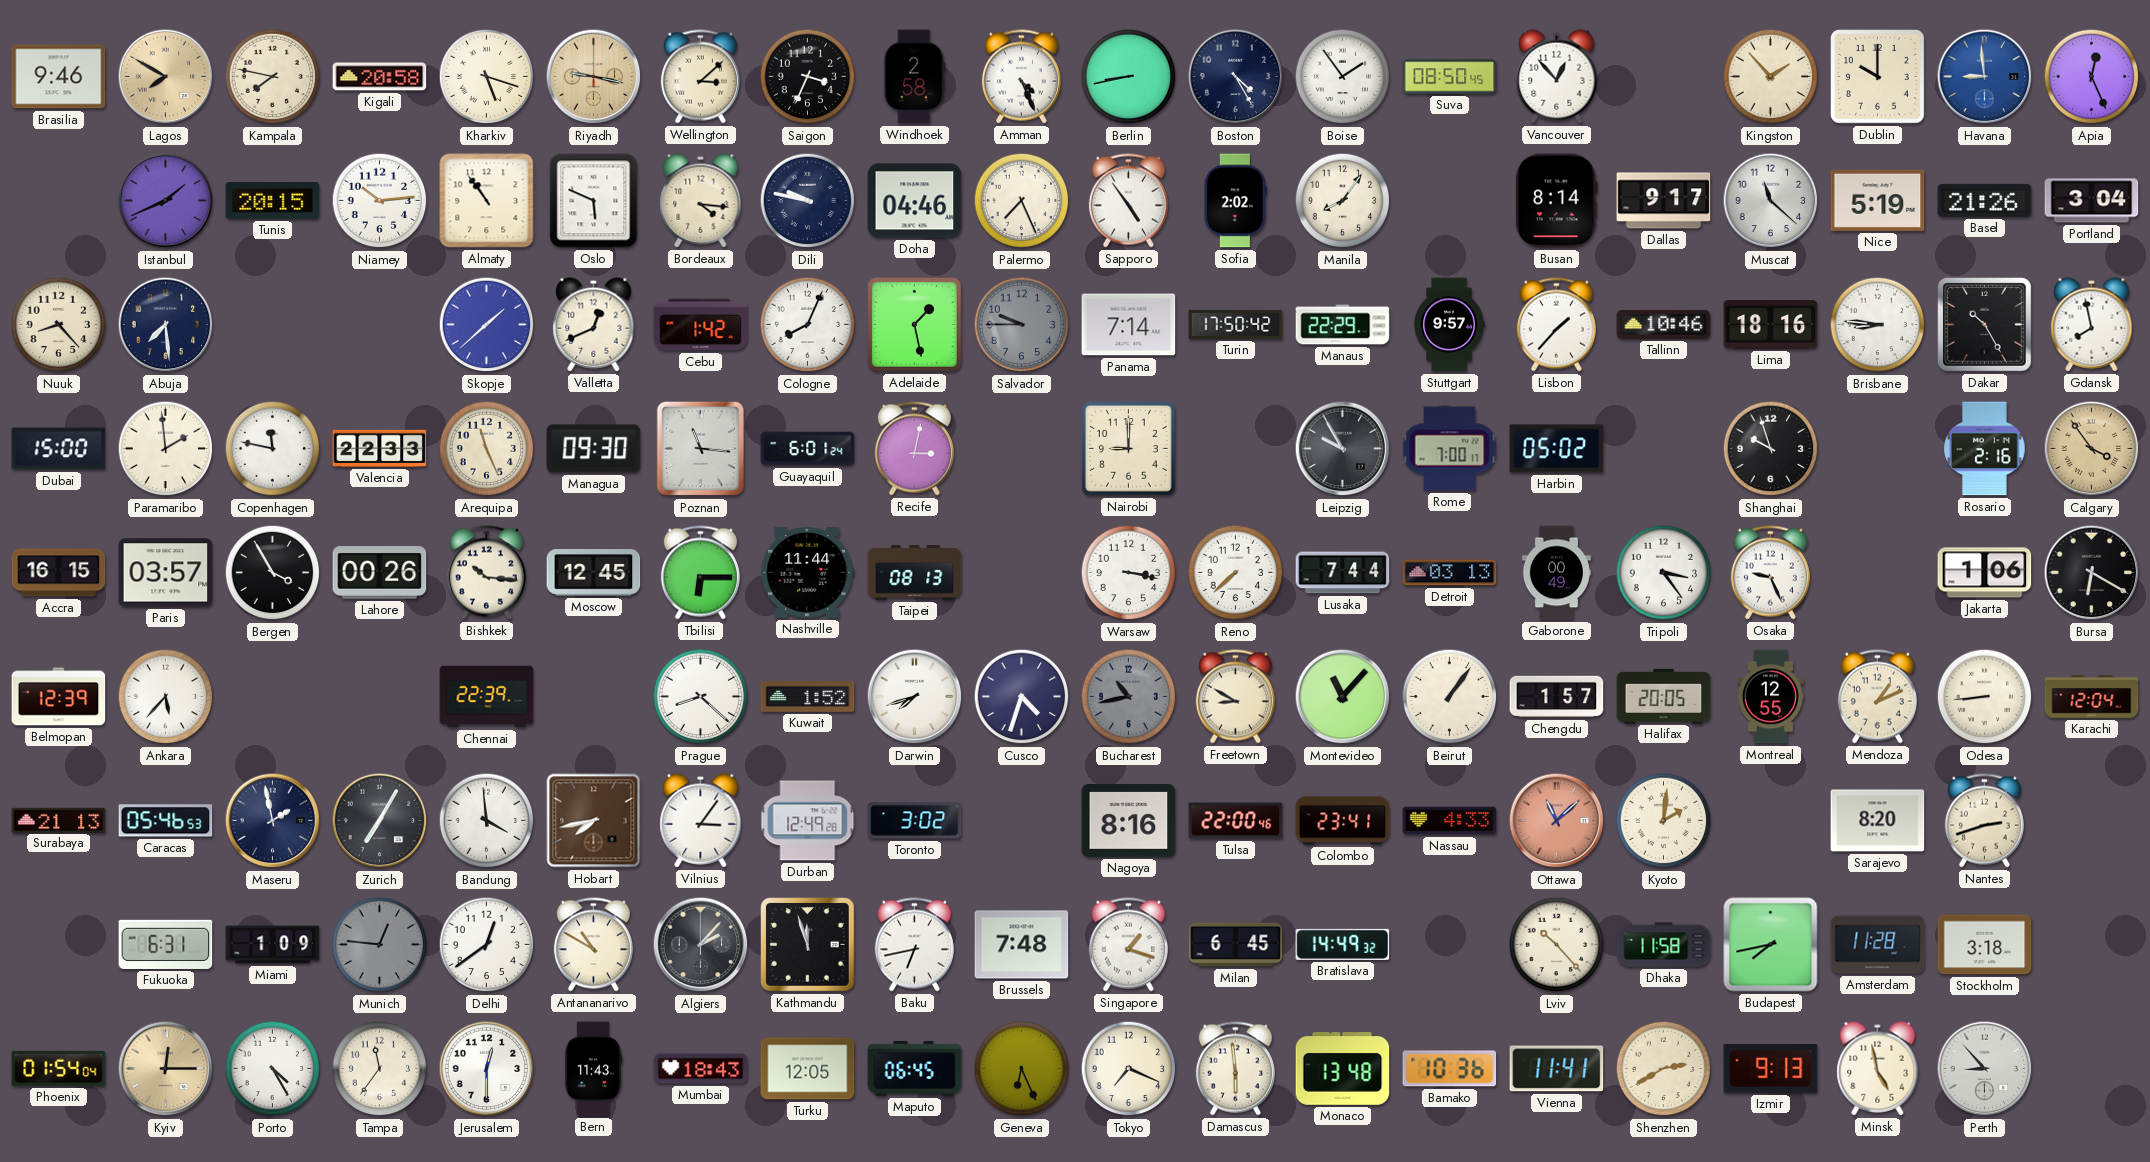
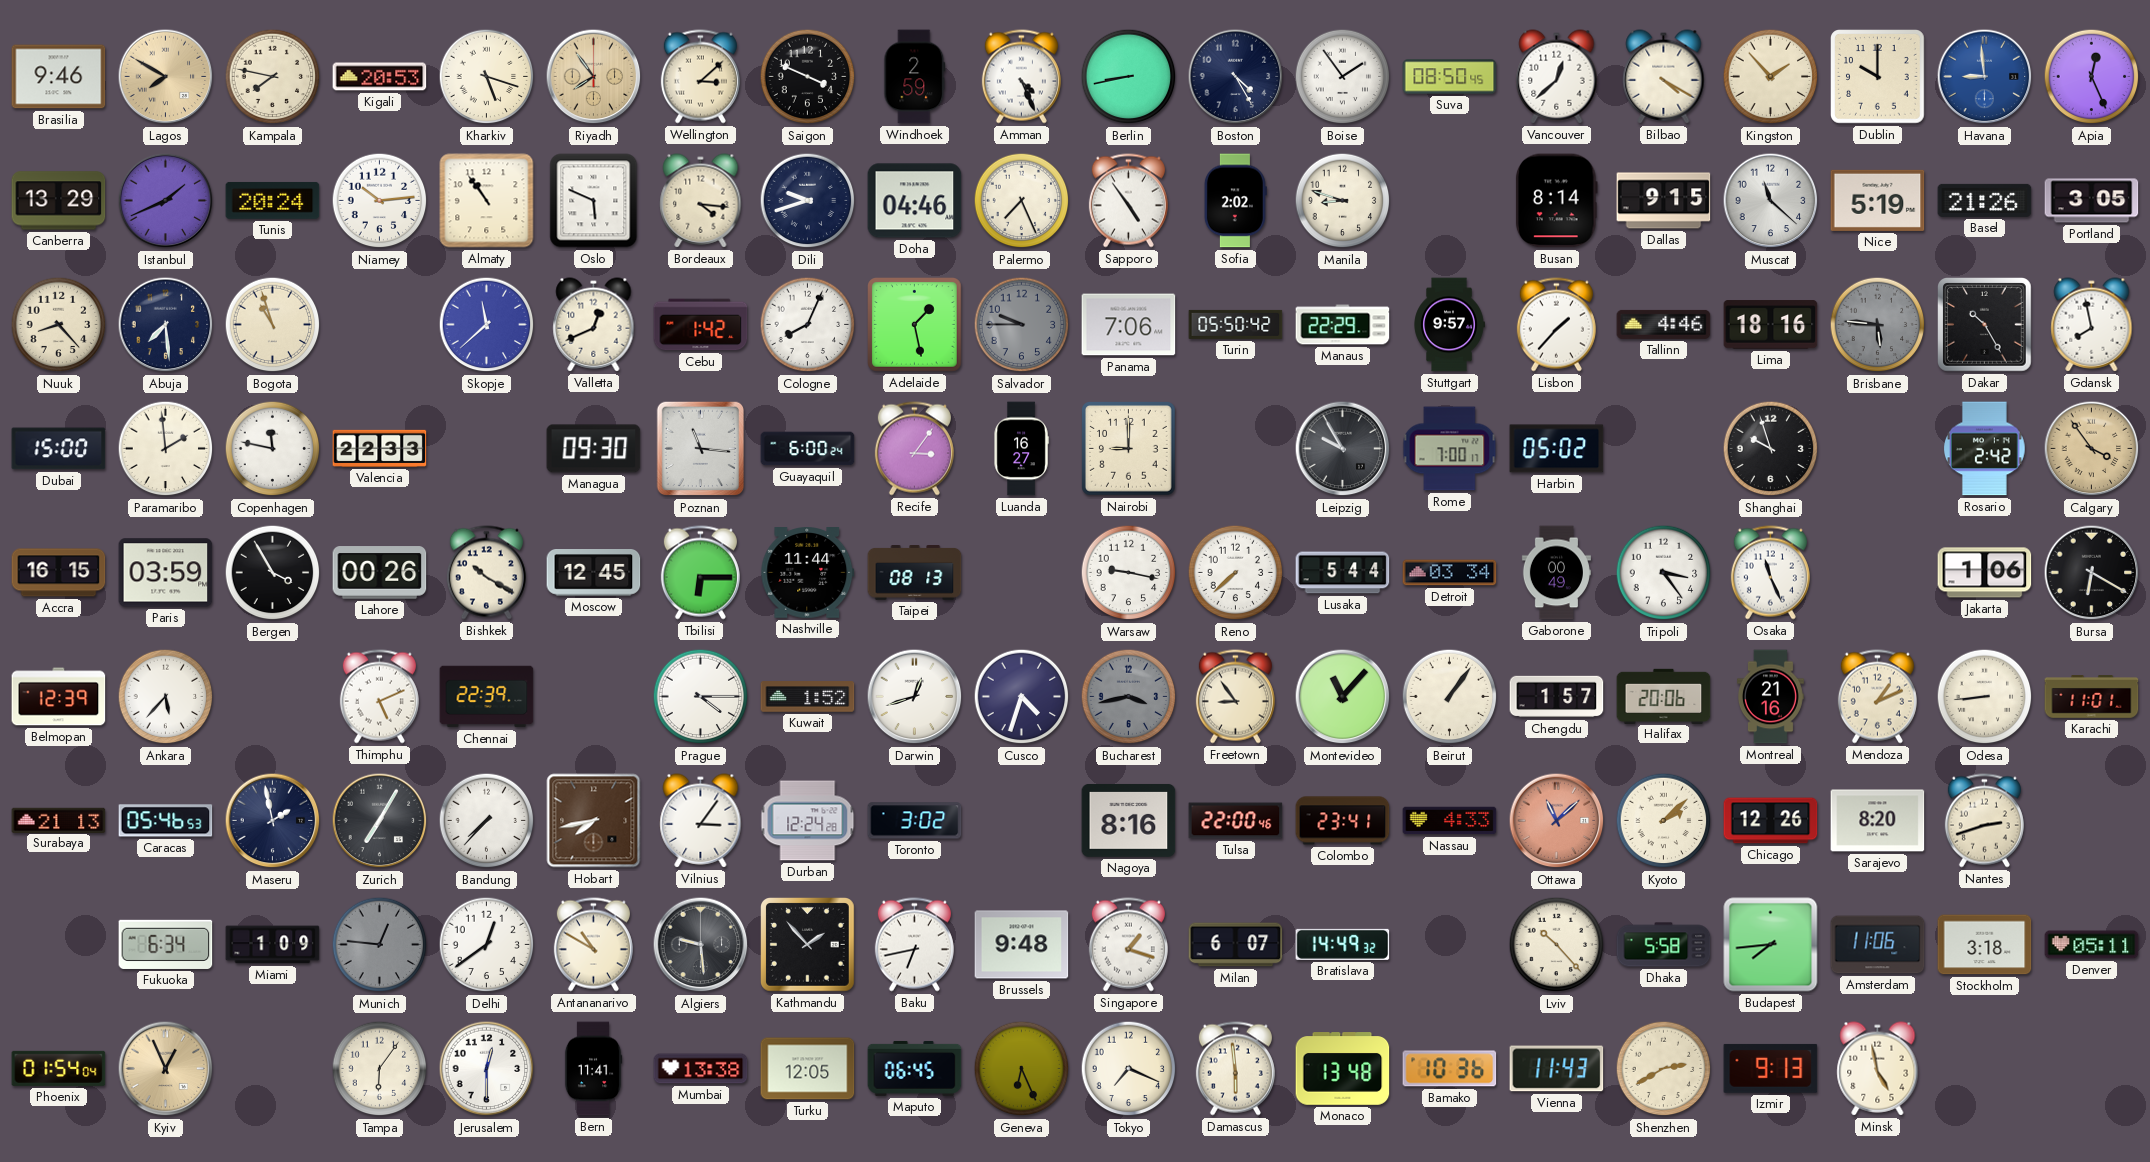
Kigali: 20:58 -> 20:53 (380, 77)
Riyadh: 9:17 -> 7:54 (594, 77)
Saigon: 3:34 -> 3:49 (808, 77)
Windhoek: 2:58 -> 2:59 (915, 77)
Vancouver: 12:53 -> 12:38 (1557, 77)
Bilbao: none -> 4:20 (1664, 77)
Canberra: none -> 13:29 (59, 201)
Tunis: 20:15 -> 20:24 (273, 200)
Dili: 9:47 -> 9:42 (808, 201)
Manila: 8:06 -> 8:48 (1343, 201)
Dallas: 9:17 -> 9:15 (1664, 201)
Portland: 3:04 -> 3:05 (2092, 201)
Bogota: none -> 10:57 (273, 325)
Skopje: 1:38 -> 11:38 (487, 325)
Panama: 7:14 -> 7:06 (1129, 325)
Turin: 17:50 -> 05:50 (1236, 324)
Tallinn: 10:46 -> 4:46 (1664, 324)
Brisbane: 8:46 -> 5:46 (1878, 325)
Brisbane dial: white -> grey (1878, 325)
Arequipa: 11:26 -> none (487, 449)
Guayaquil: 6:01 -> 6:00 (808, 449)
Recife: 3:02 -> 3:06 (914, 449)
Luanda: none -> 16:27 (1021, 449)
Rosario: 2:16 -> 2:42 (1985, 449)
Paris: 03:57 -> 03:59 (166, 573)
Bishkek: 10:16 -> 10:20 (486, 573)
Warsaw: 3:17 -> 9:17 (1129, 573)
Lusaka: 7:44 -> 5:44 (1343, 573)
Detroit: 03:13 -> 03:34 (1450, 573)
Osaka: 9:26 -> 11:26 (1770, 573)
Thimphu: none -> 5:11 (379, 697)
Prague: 8:22 -> 4:15 (701, 697)
Darwin: 7:42 -> 12:42 (915, 697)
Bucharest: 10:43 -> 3:43 (1129, 697)
Freetown: 8:50 -> 8:54 (1235, 697)
Halifax: 20:05 -> 20:06 (1664, 696)
Montreal: 12:55 -> 21:16 (1771, 697)
Karachi: 12:04 -> 11:01 (2092, 697)
Bandung: 3:59 -> 7:37 (487, 821)
Durban: 12:49 -> 12:24 (808, 821)
Kyoto: 2:01 -> 2:08 (1664, 821)
Chicago: none -> 12:26 (1771, 821)
Fukuoka: 6:31 -> 6:34 (166, 944)
Algiers: 2:07 -> 9:29 (701, 945)
Kathmandu: 11:57 -> 1:53 (808, 945)
Brussels: 7:48 -> 9:48 (1022, 945)
Milan: 6:45 -> 6:07 (1236, 945)
Dhaka: 11:58 -> 5:58 (1664, 945)
Budapest: 7:43 -> 7:44 (1771, 945)
Amsterdam: 11:28 -> 11:06 (1878, 945)
Denver: none -> 05:11 (2092, 945)
Kyiv: 12:15 -> 12:56 (166, 1069)
Porto: 4:25 -> none (273, 1069)
Tampa: 11:36 -> 6:06 (380, 1069)
Bern: 11:43 -> 11:41 (593, 1069)
Mumbai: 18:43 -> 13:38 (701, 1069)
Vienna: 11:41 -> 11:43 (1557, 1069)
Perth: 8:53 -> none (1985, 1069)
